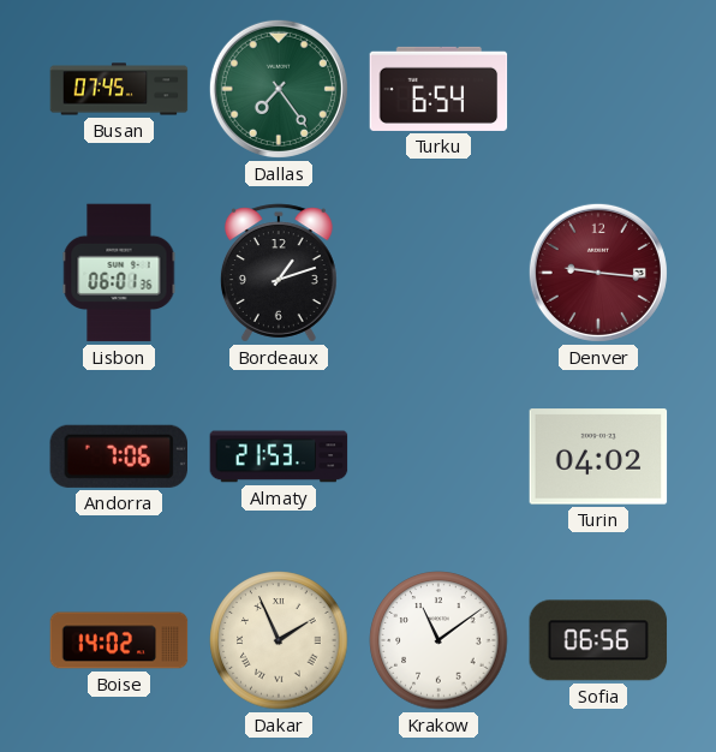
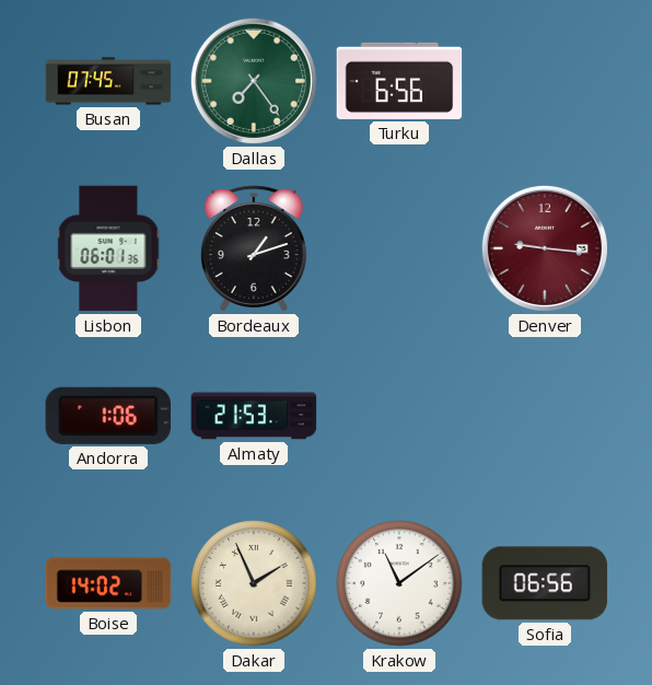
Turku: 6:54 -> 6:56 (399, 81)
Andorra: 7:06 -> 1:06 (107, 416)
Turin: 04:02 -> none (598, 456)
